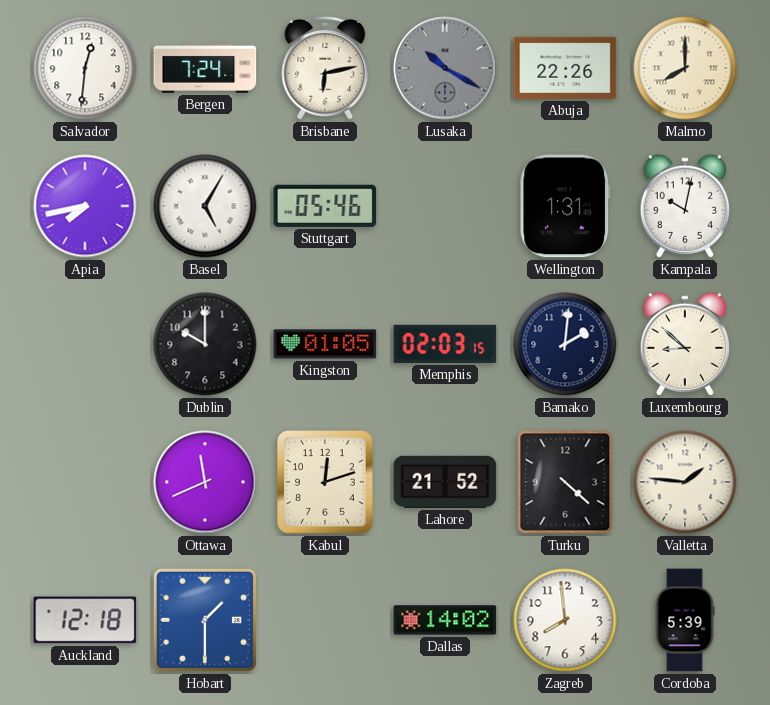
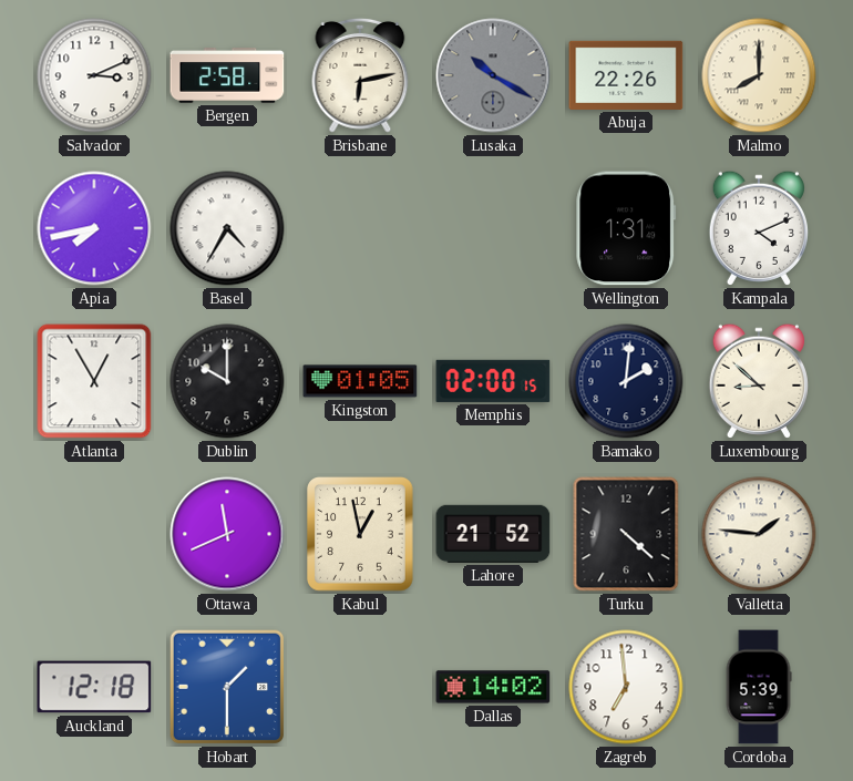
Salvador: 12:31 -> 3:11 (94, 75)
Bergen: 7:24 -> 2:58 (227, 76)
Basel: 5:05 -> 4:35 (227, 228)
Stuttgart: 05:46 -> none (325, 206)
Kampala: 10:02 -> 4:11 (758, 228)
Atlanta: none -> 12:55 (94, 381)
Memphis: 02:03 -> 02:00 (493, 381)
Kabul: 12:12 -> 12:58 (361, 534)
Zagreb: 7:59 -> 6:59 (626, 687)
